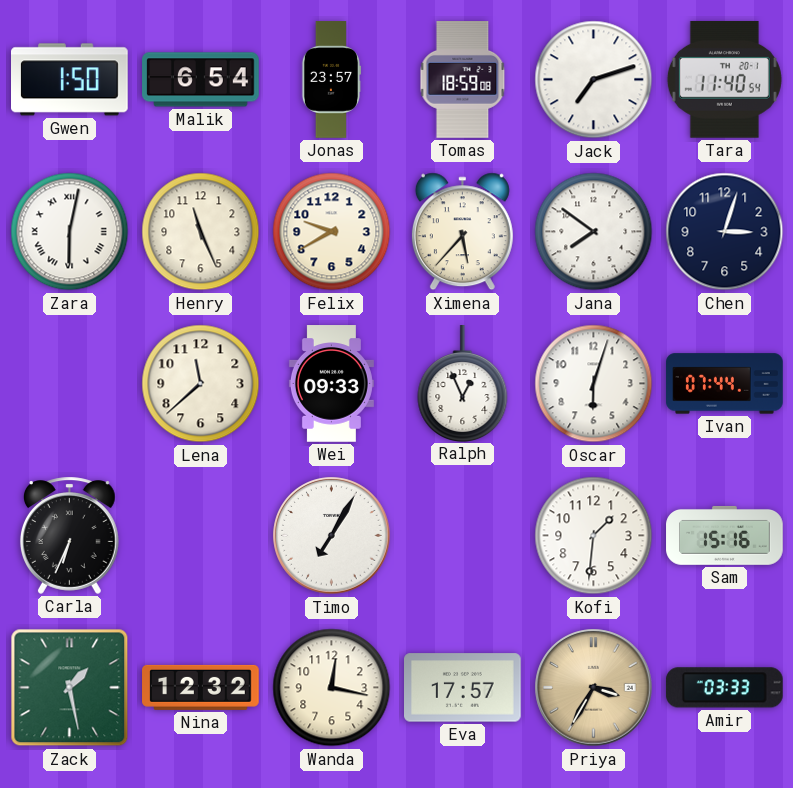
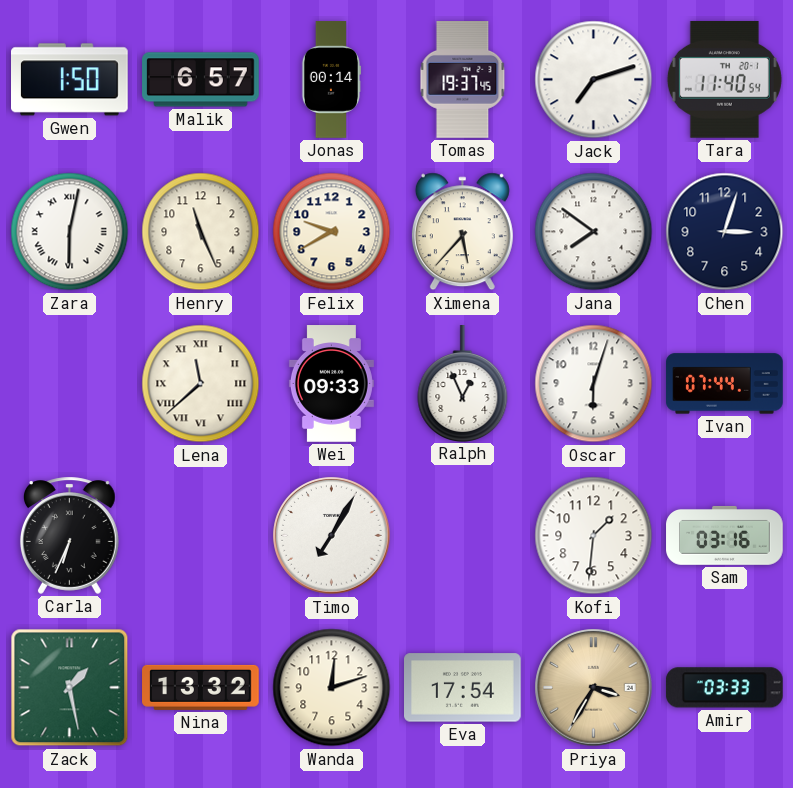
Malik: 6:54 -> 6:57 (201, 80)
Jonas: 23:57 -> 00:14 (331, 80)
Tomas: 18:59 -> 19:37 (463, 80)
Lena numerals: Arabic -> Roman (201, 384)
Sam: 15:16 -> 03:16 (725, 535)
Nina: 12:32 -> 13:32 (201, 687)
Wanda: 12:17 -> 12:12 (332, 688)
Eva: 17:57 -> 17:54 (463, 688)
